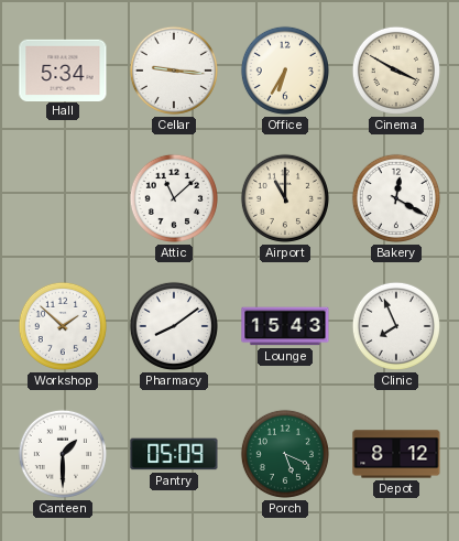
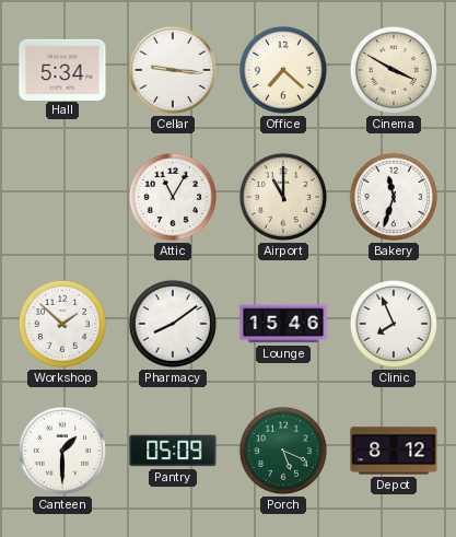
Office: 6:35 -> 7:22 (283, 70)
Attic: 11:08 -> 11:05 (173, 197)
Bakery: 12:20 -> 11:33 (394, 197)
Lounge: 15:43 -> 15:46 (283, 324)
